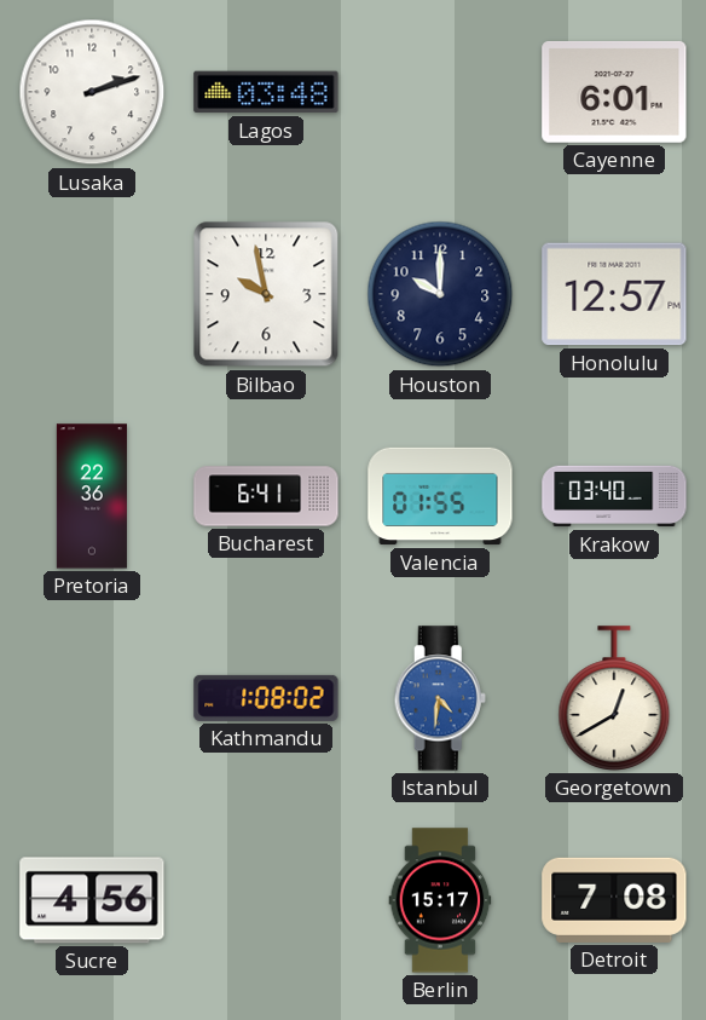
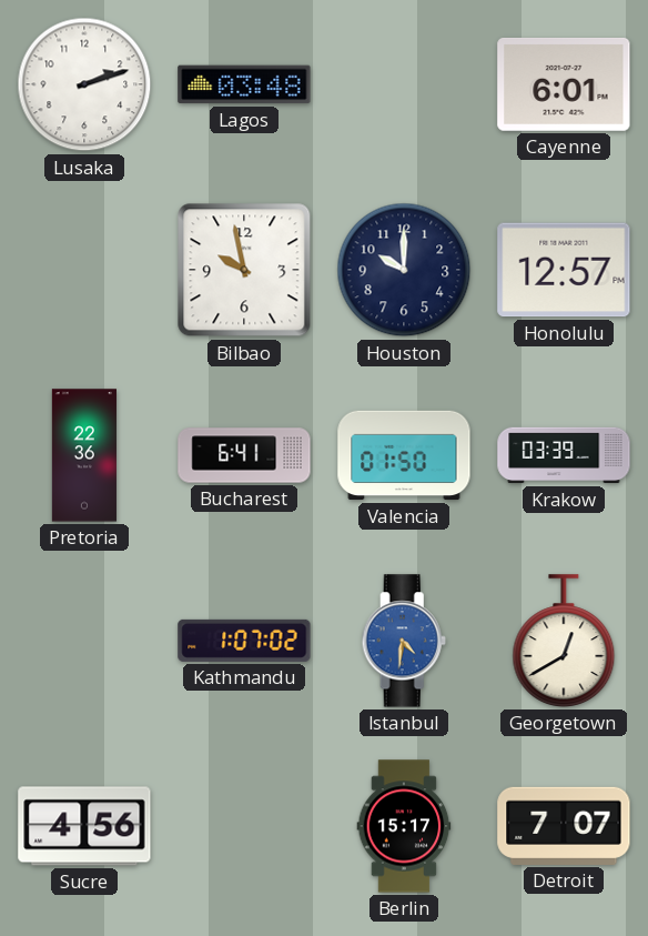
Valencia: 01:55 -> 01:50 (404, 455)
Krakow: 03:40 -> 03:39 (564, 455)
Kathmandu: 1:08 -> 1:07 (244, 641)
Detroit: 7:08 -> 7:07 (564, 826)
